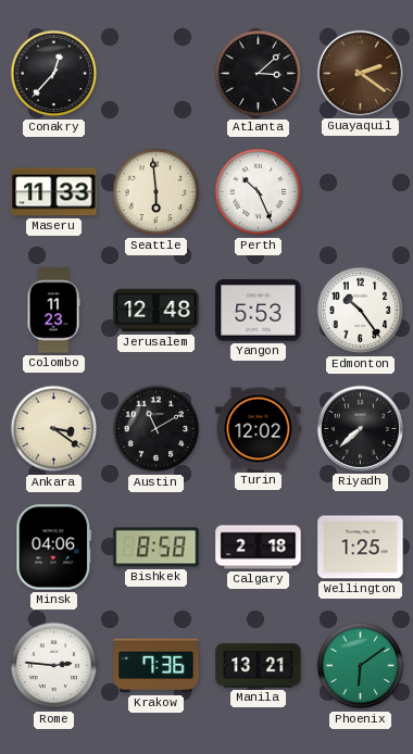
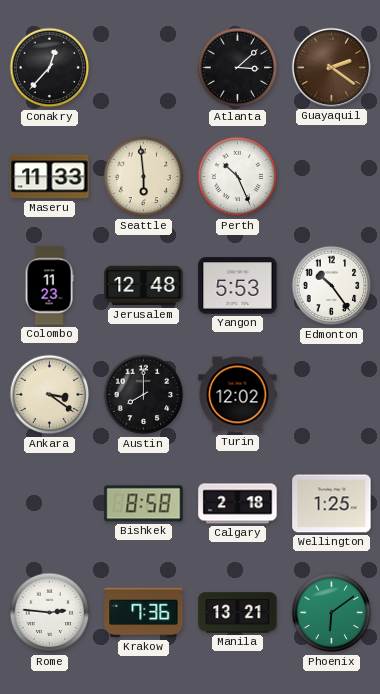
Austin: 11:10 -> 8:00 (144, 395)
Riyadh: 7:38 -> none (360, 428)
Minsk: 04:06 -> none (54, 548)
